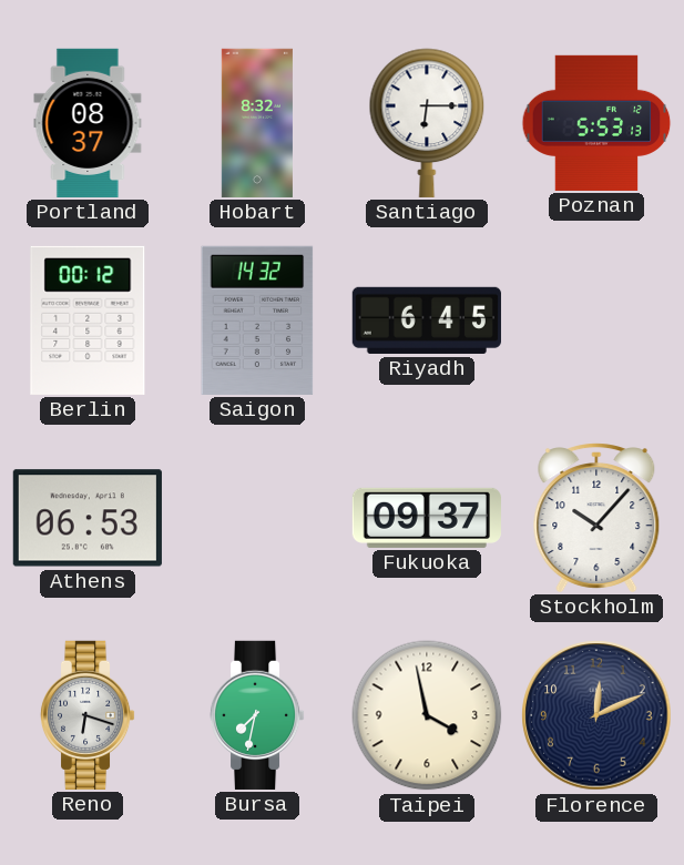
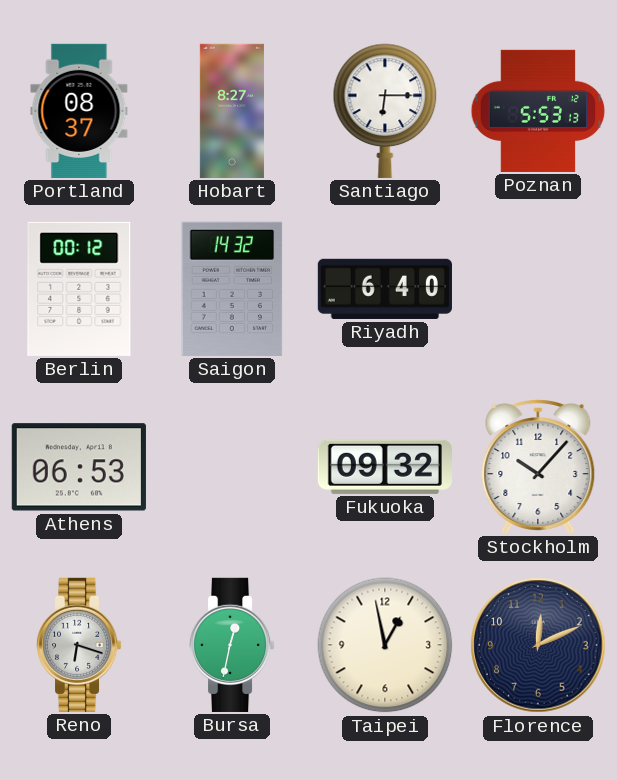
Hobart: 8:32 -> 8:27 (232, 111)
Riyadh: 6:45 -> 6:40 (385, 289)
Fukuoka: 09:37 -> 09:32 (385, 467)
Bursa: 7:32 -> 12:32 (232, 645)
Taipei: 3:58 -> 12:58 (385, 645)
